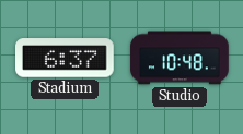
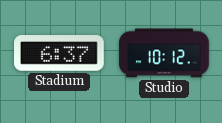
Studio: 10:48 -> 10:12 (164, 53)
